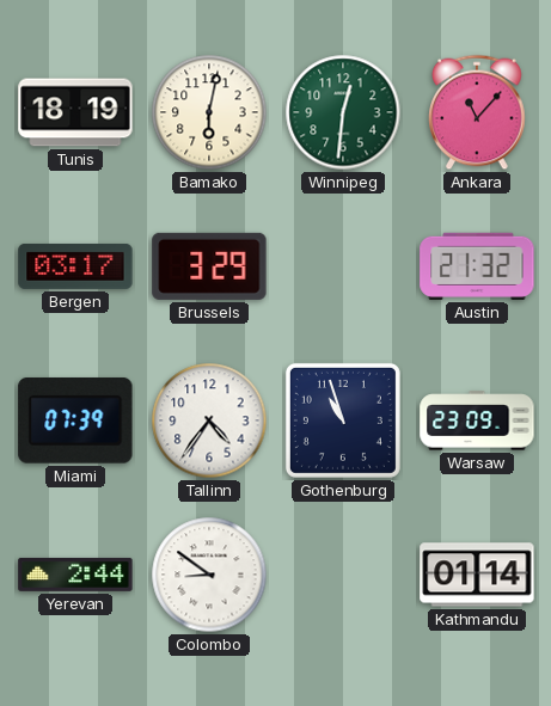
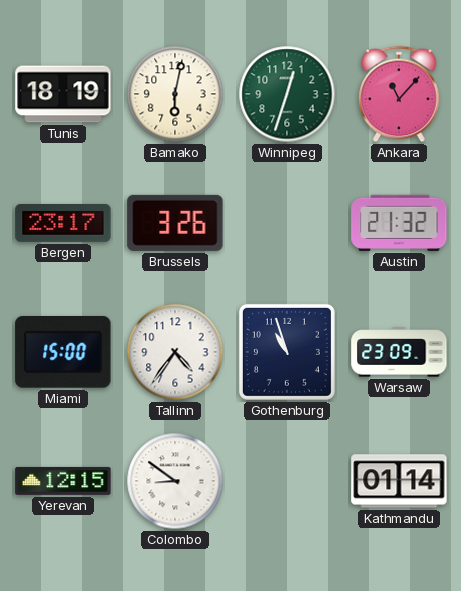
Winnipeg: 12:31 -> 12:33 (287, 94)
Bergen: 03:17 -> 23:17 (63, 223)
Brussels: 3:29 -> 3:26 (175, 223)
Miami: 07:39 -> 15:00 (63, 352)
Yerevan: 2:44 -> 12:15 (63, 481)
